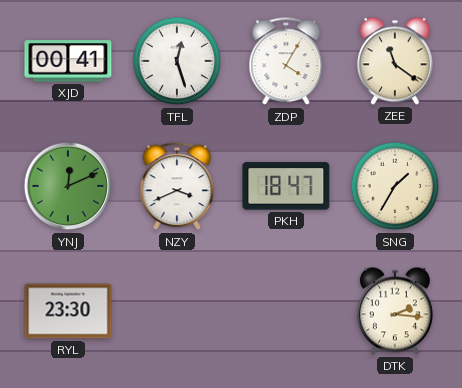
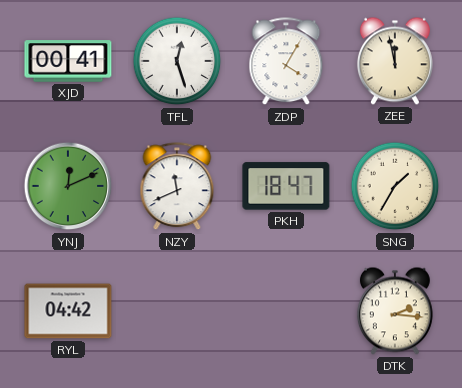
ZEE: 11:21 -> 11:58 (395, 61)
NZY: 3:41 -> 11:41 (177, 187)
RYL: 23:30 -> 04:42 (68, 311)
